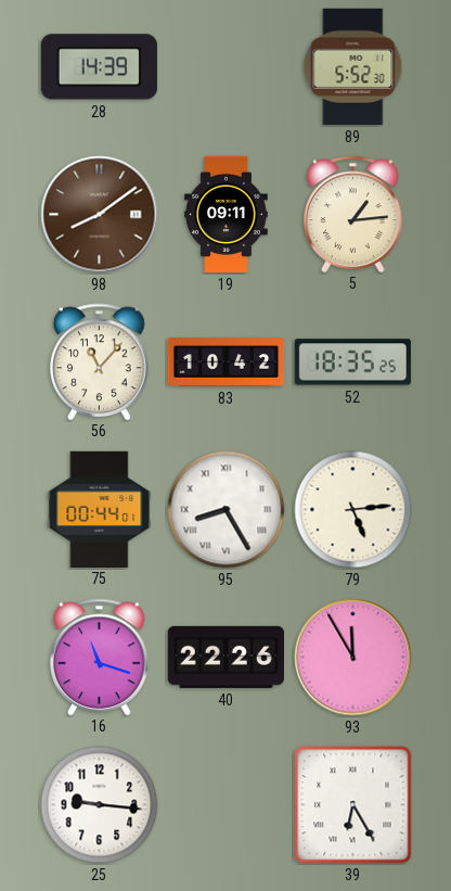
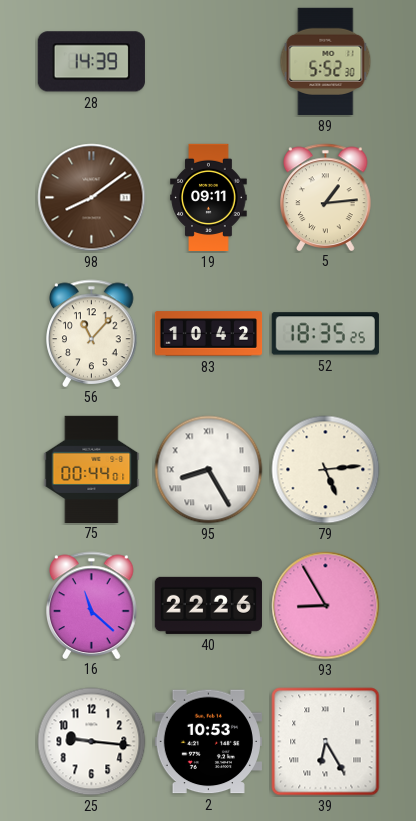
16: 11:18 -> 11:22 (92, 605)
93: 11:55 -> 8:55 (326, 606)
2: none -> 10:53 (208, 742)
